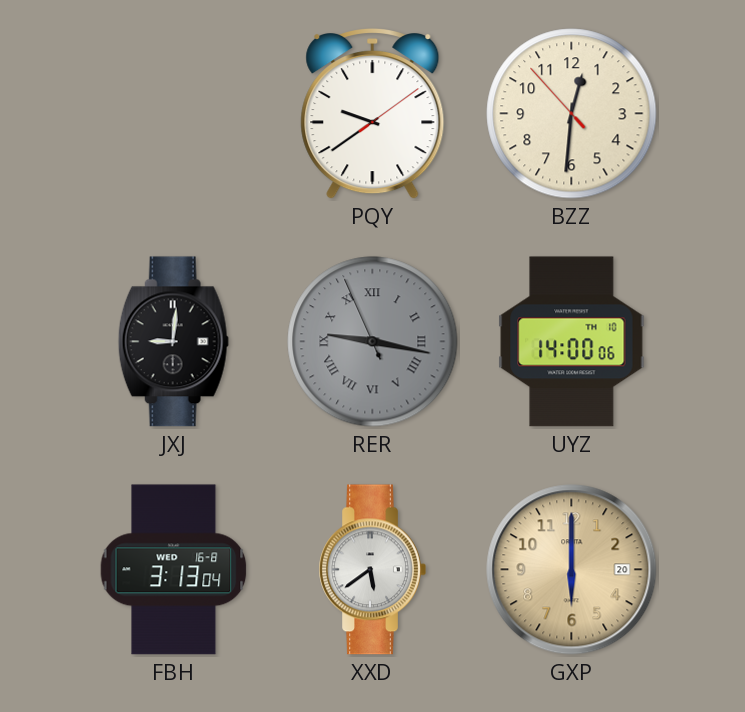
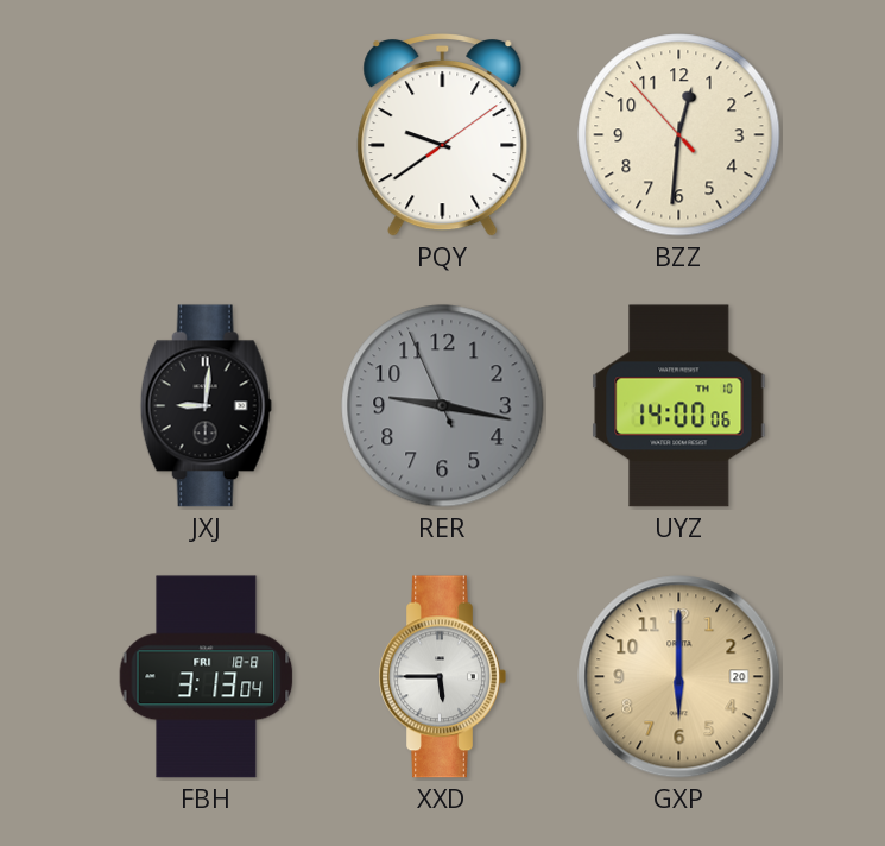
RER numerals: Roman -> Arabic (443, 406)
FBH date: WED 16-8 -> FRI 18-8 (207, 677)
XXD: 5:39 -> 5:45 (442, 677)
